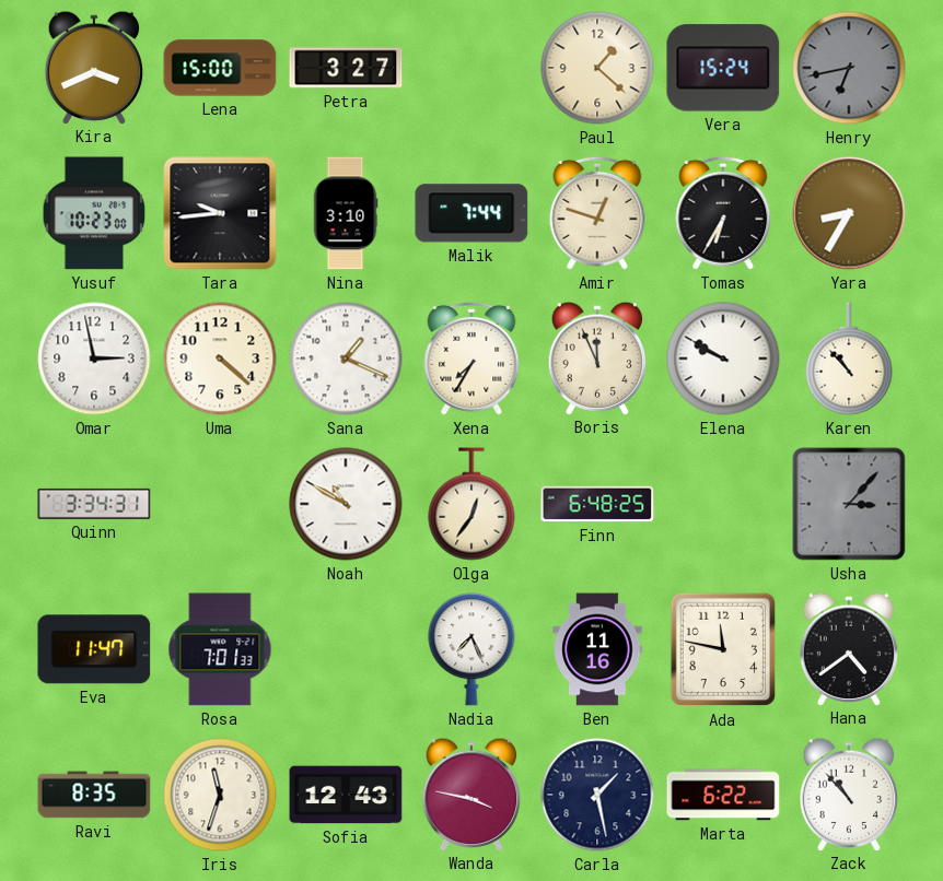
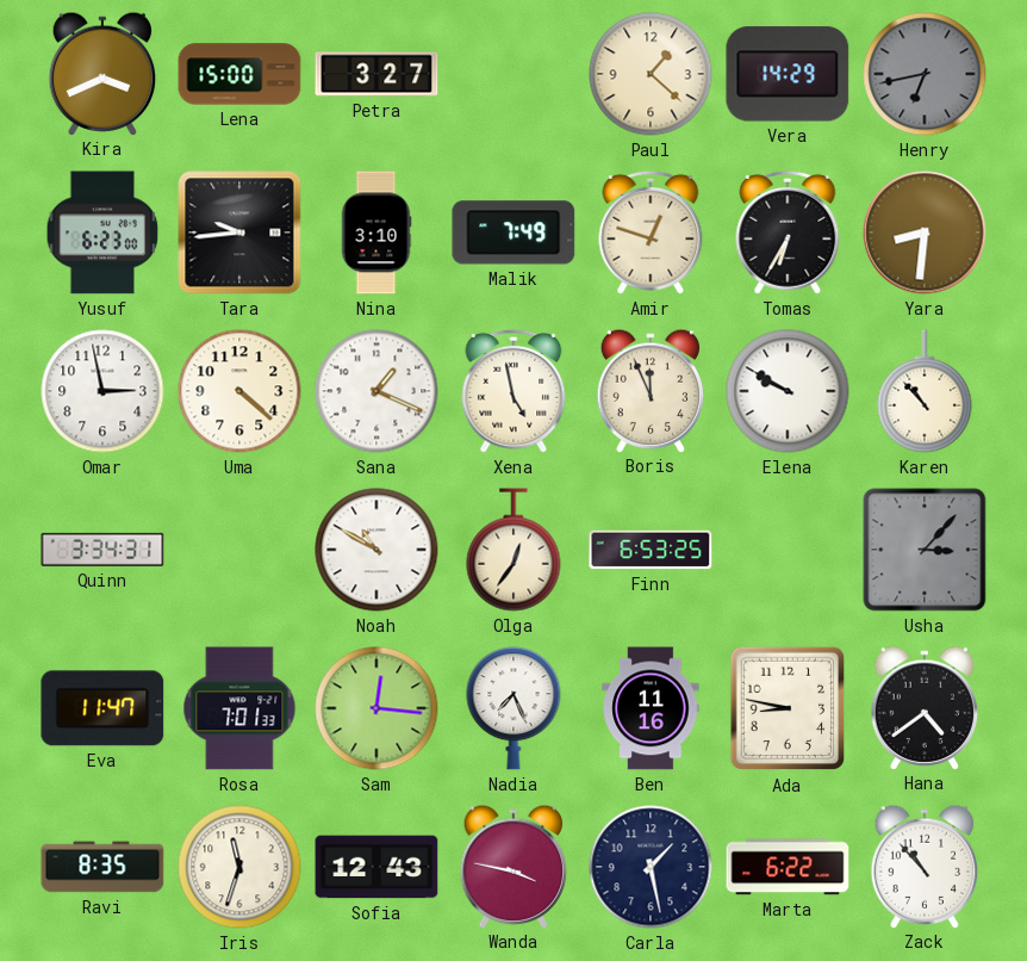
Vera: 15:24 -> 14:29 (788, 74)
Yusuf: 10:23 -> 6:23 (102, 232)
Malik: 7:44 -> 7:49 (513, 232)
Yara: 8:35 -> 8:31 (925, 232)
Xena: 7:35 -> 4:58 (513, 391)
Finn: 6:48 -> 6:53 (651, 550)
Sam: none -> 12:16 (376, 708)
Ada: 11:47 -> 8:47 (788, 708)
